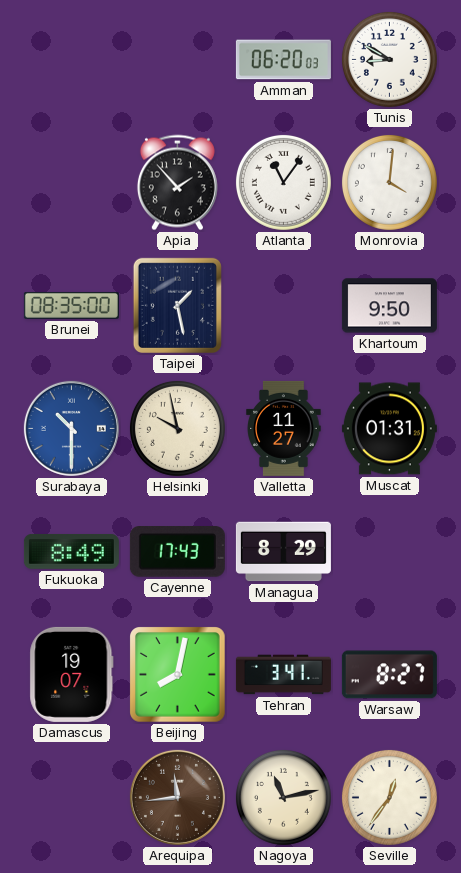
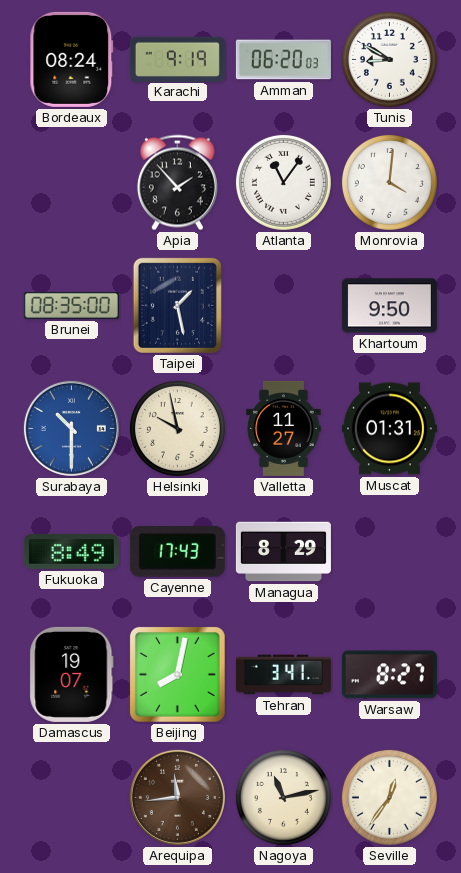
Bordeaux: none -> 08:24 (72, 59)
Karachi: none -> 9:19 (177, 59)
